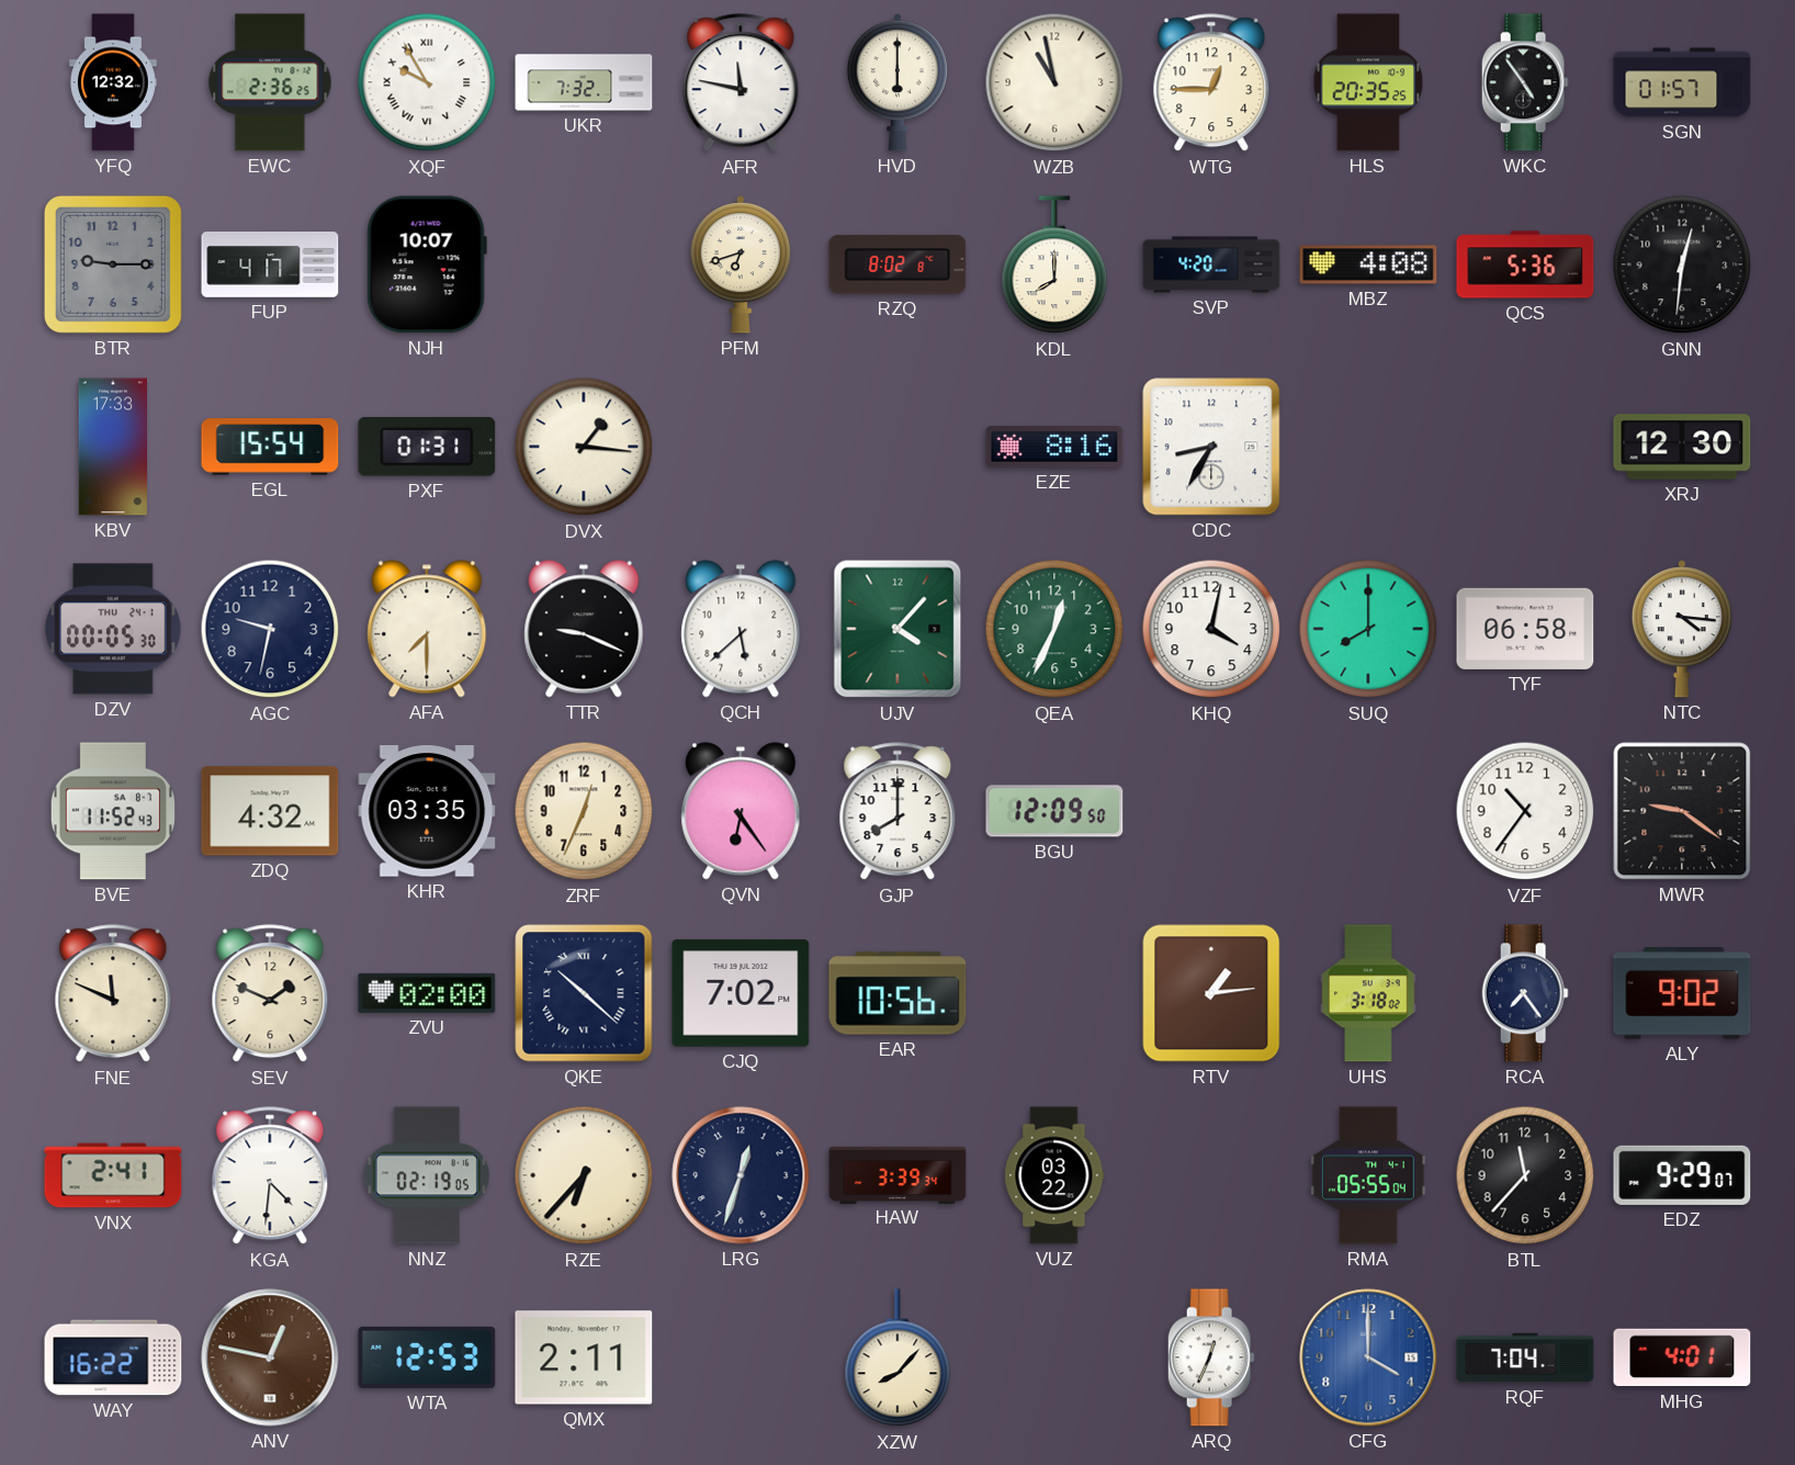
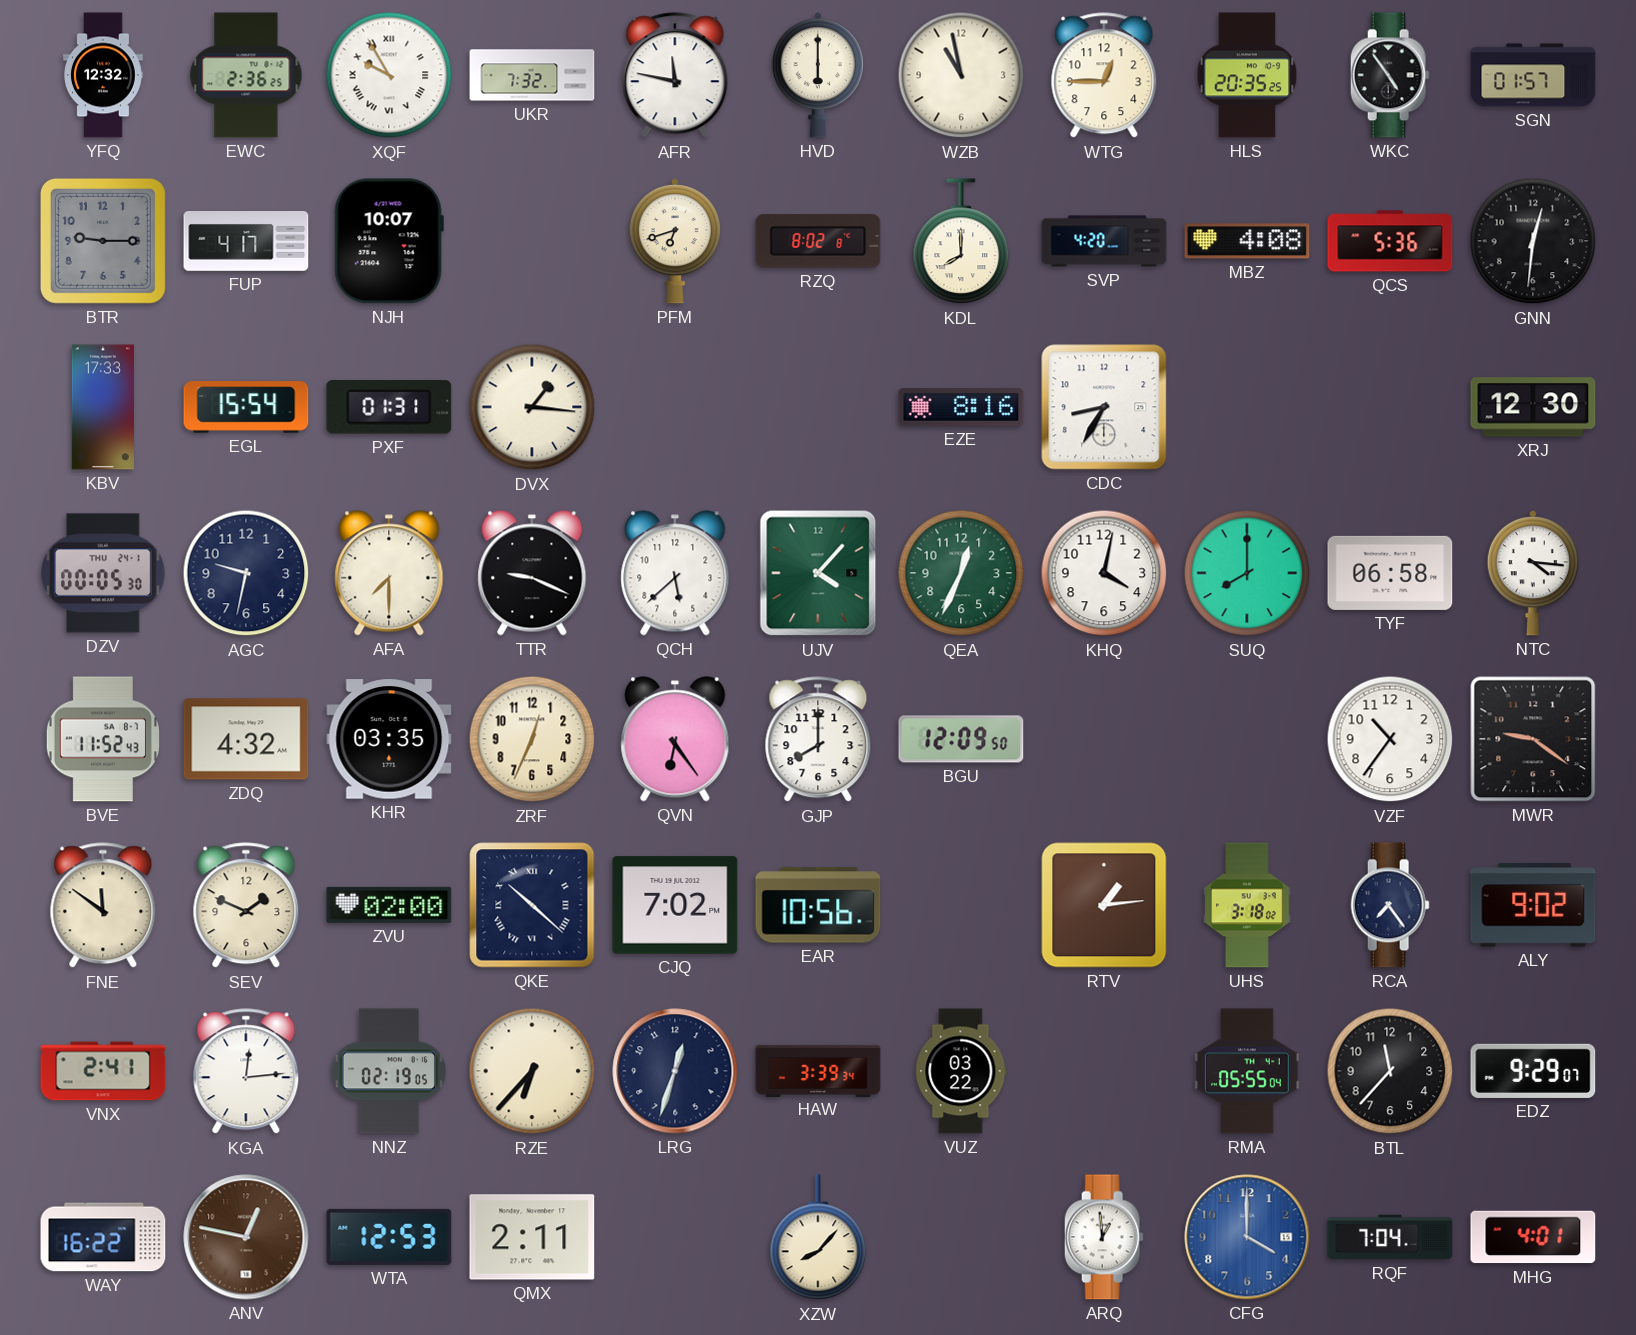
FNE: 11:49 -> 11:51 (103, 906)
KGA: 4:31 -> 12:14 (246, 1072)
ARQ: 12:34 -> 12:59 (1104, 1237)
